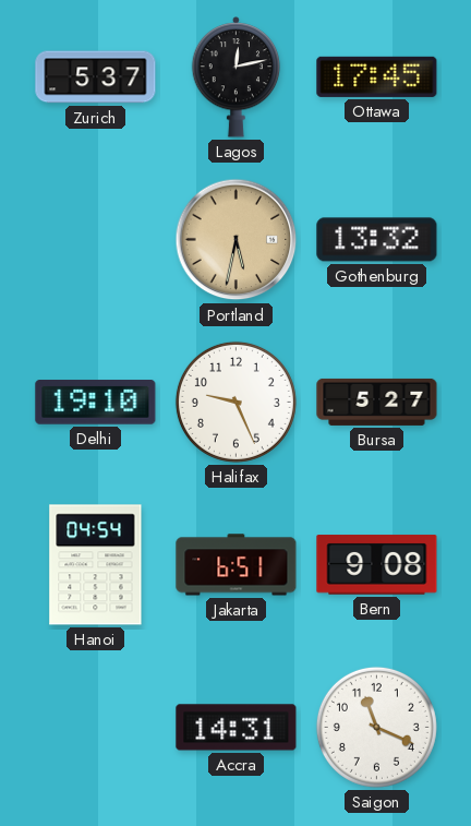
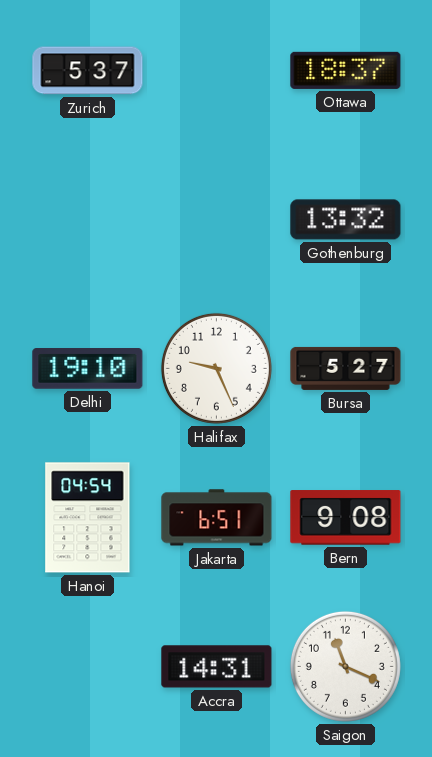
Lagos: 12:13 -> none (237, 77)
Ottawa: 17:45 -> 18:37 (346, 70)
Portland: 5:32 -> none (237, 240)
